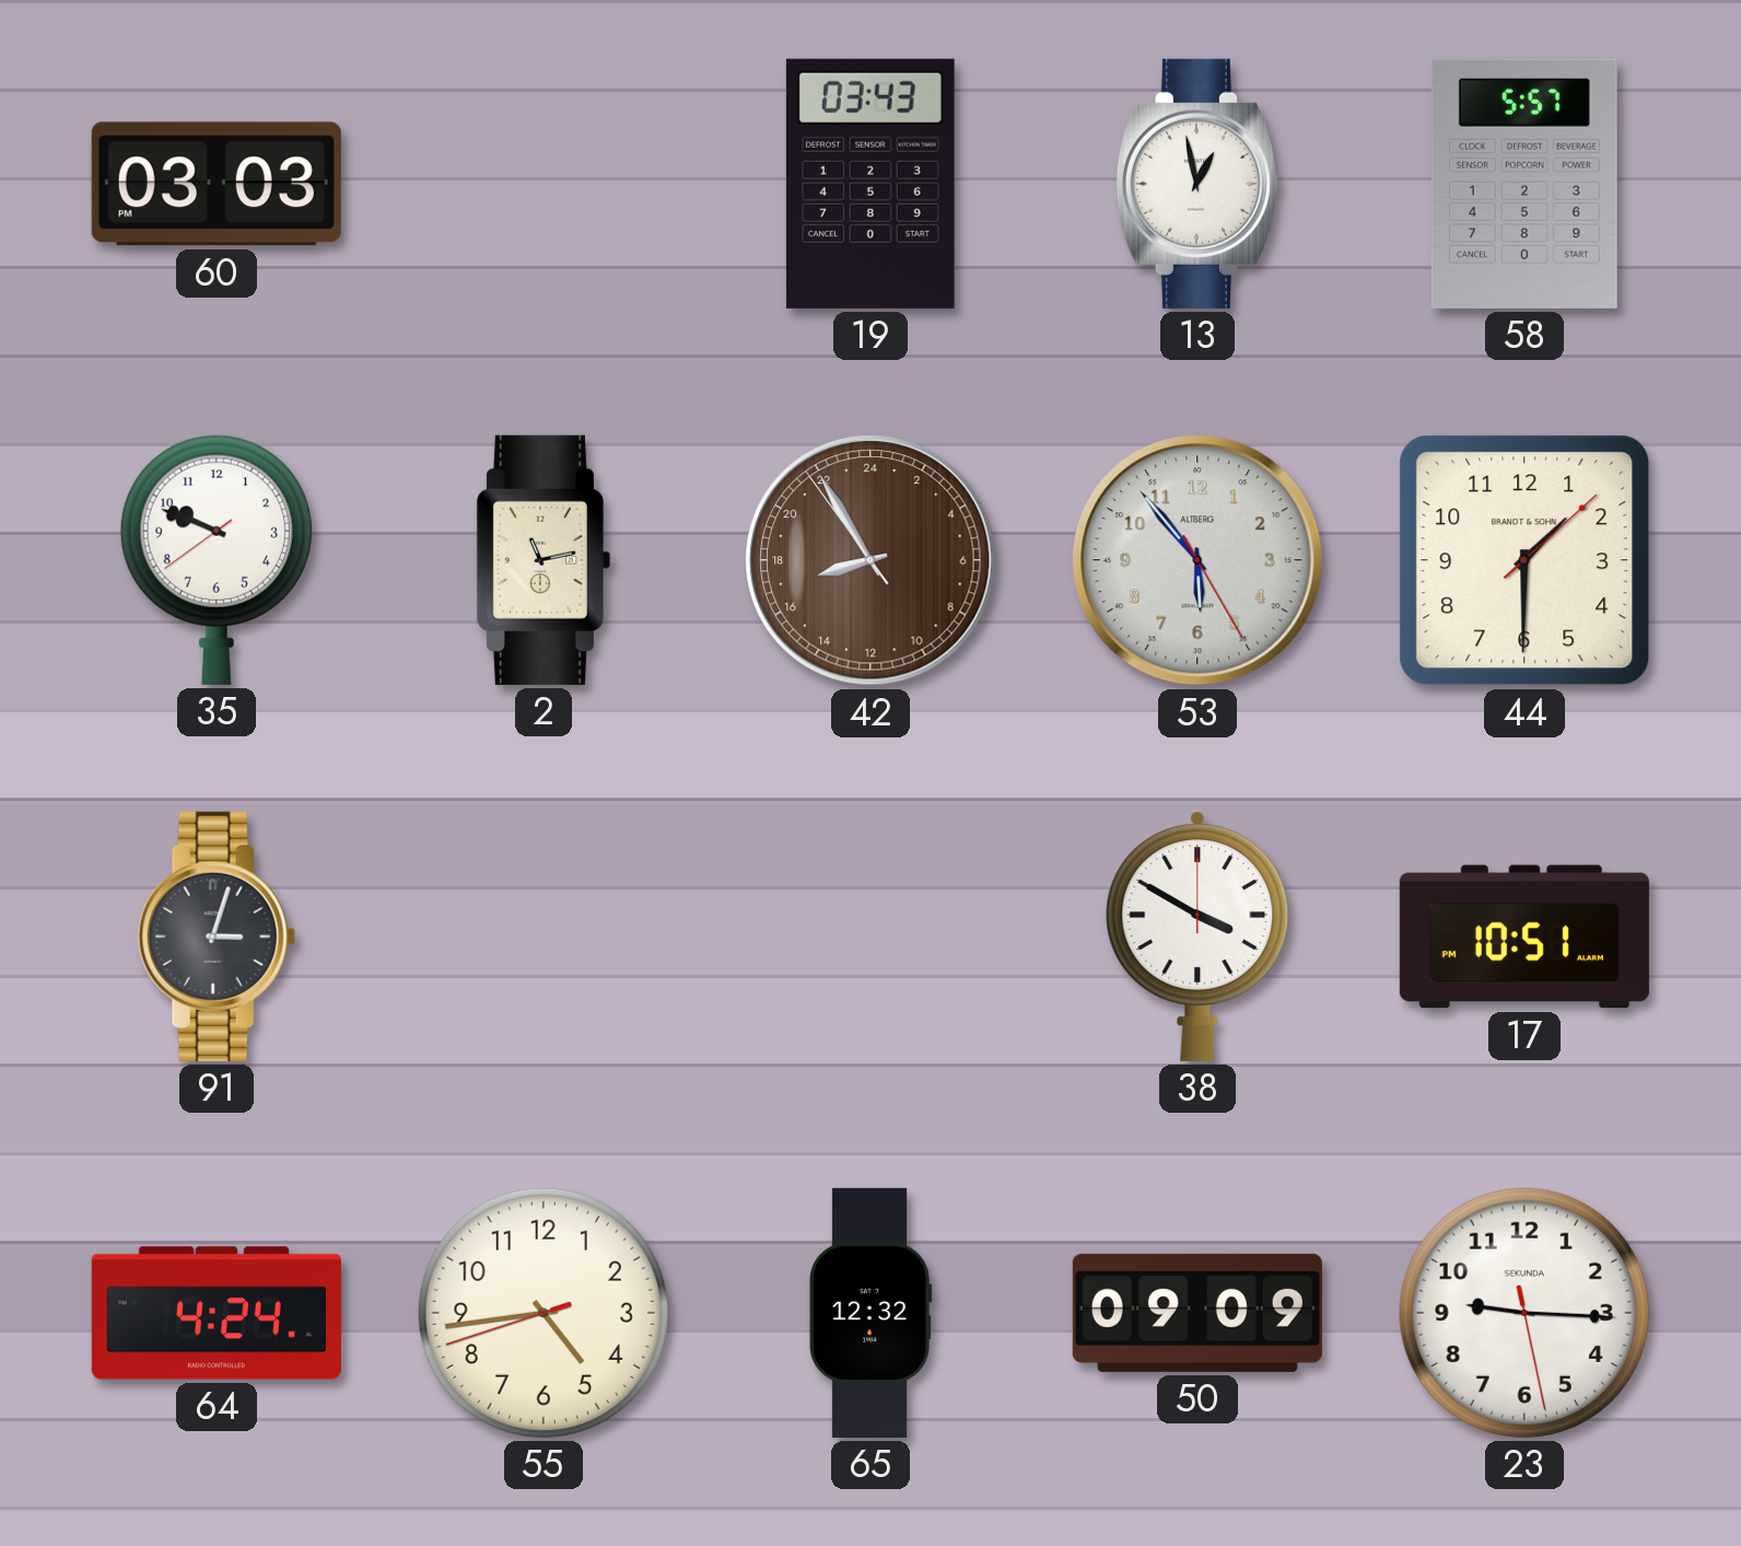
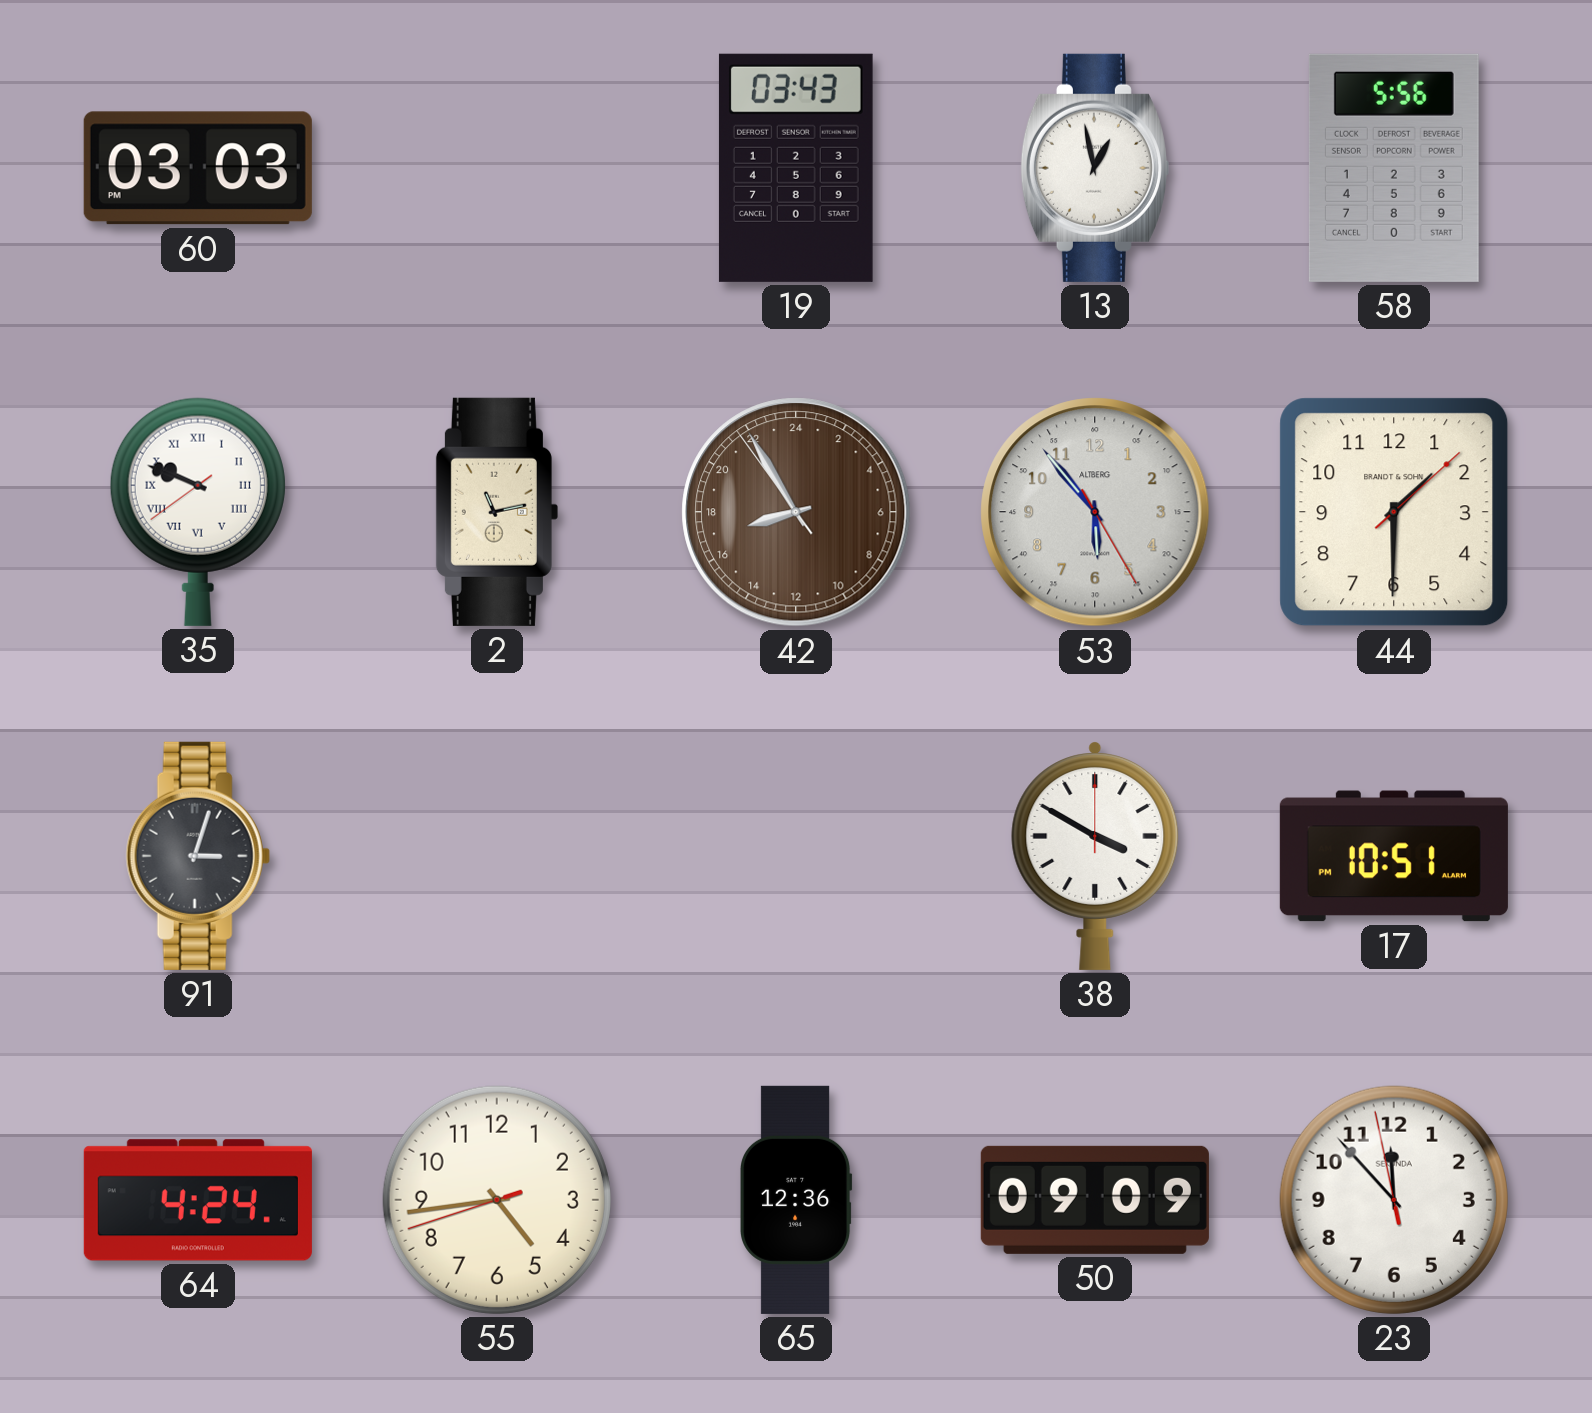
58: 5:57 -> 5:56 (1394, 168)
35 numerals: Arabic -> Roman (198, 512)
65: 12:32 -> 12:36 (797, 1200)
23: 9:15 -> 11:52 (1394, 1200)
